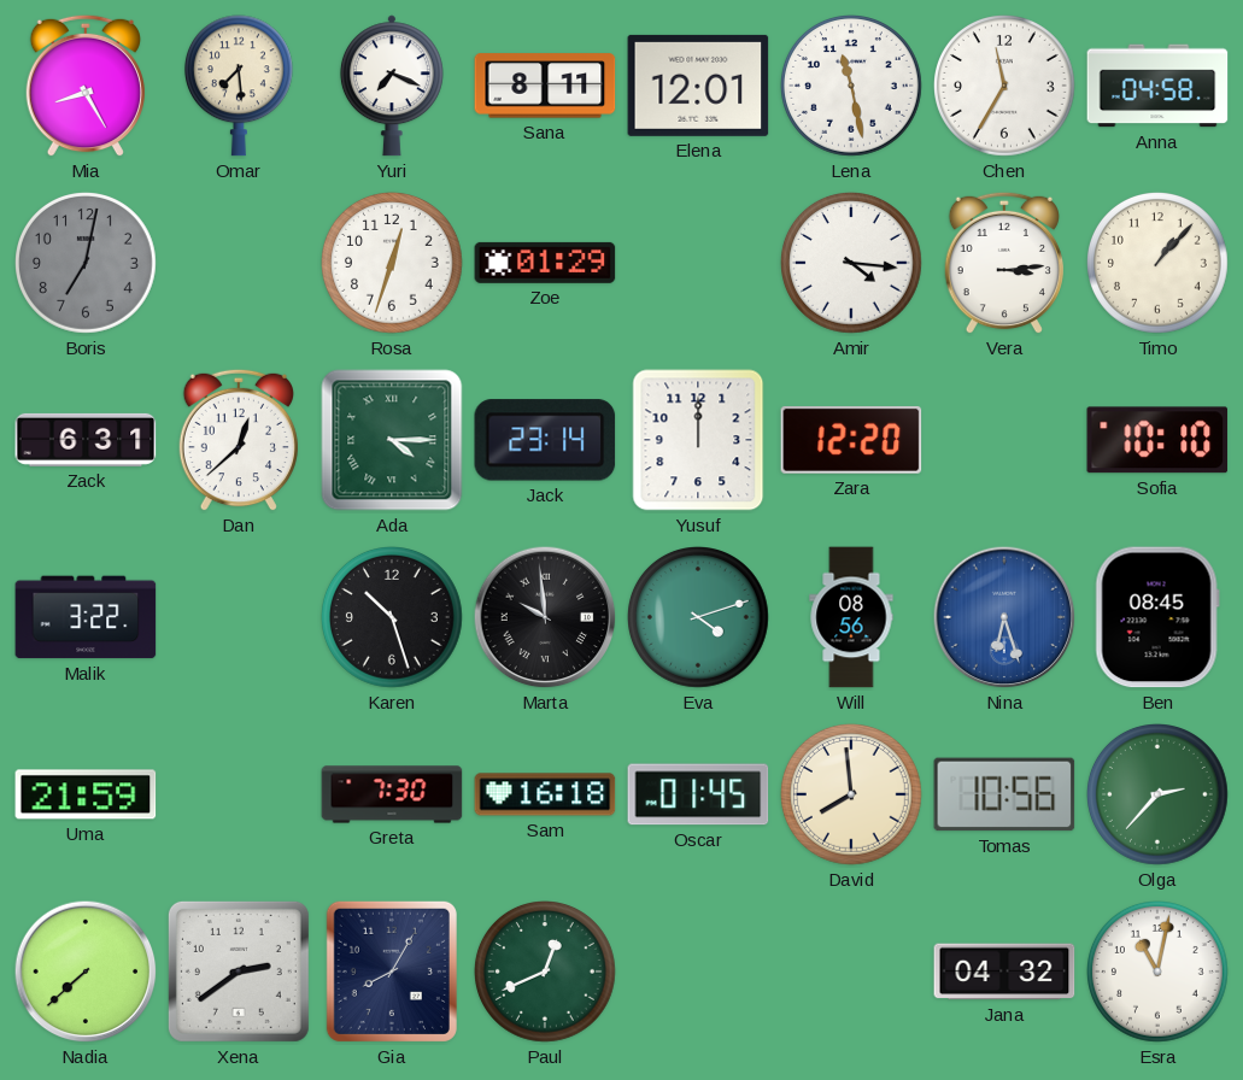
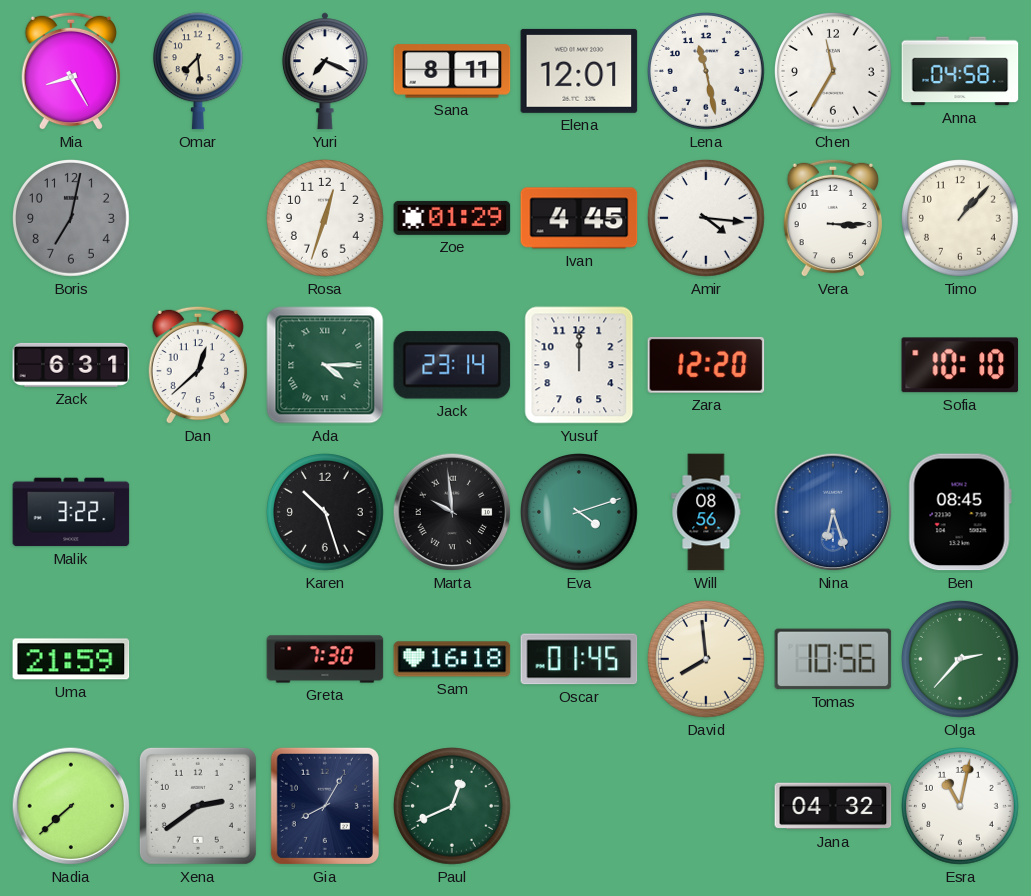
Ivan: none -> 4:45 (579, 218)
Vera: 3:14 -> 3:15 (832, 218)
